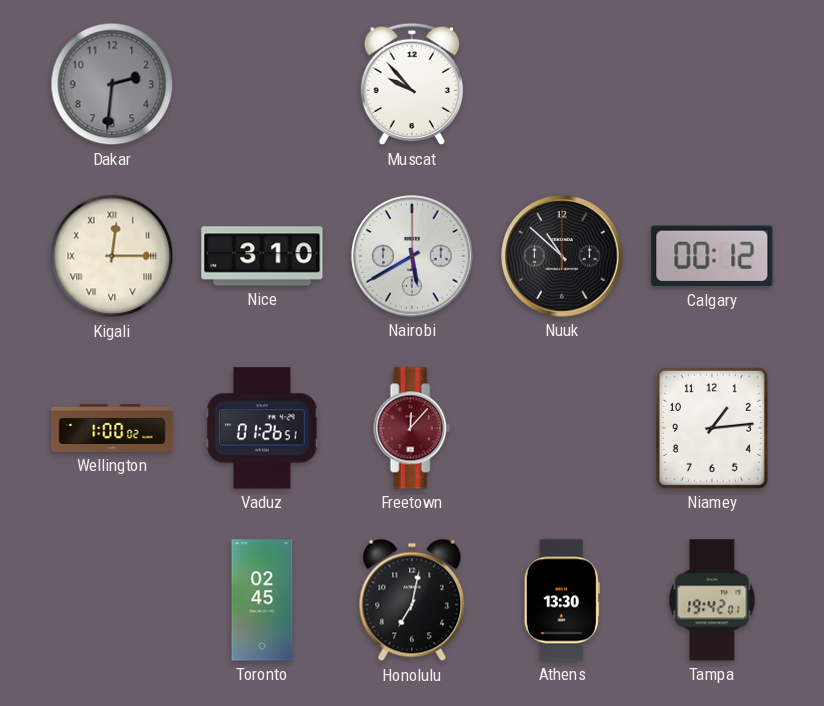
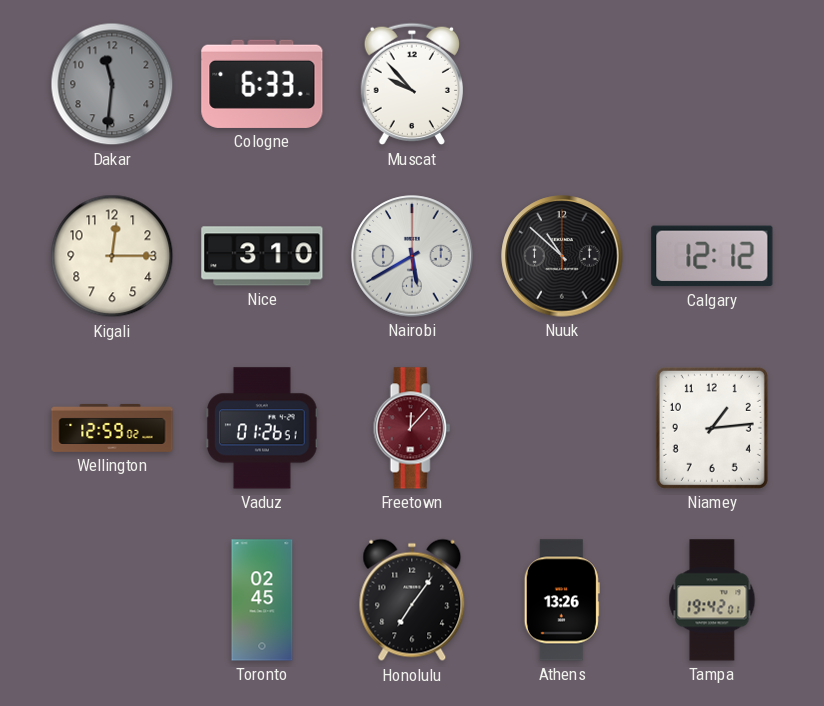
Dakar: 2:31 -> 11:31 (112, 84)
Cologne: none -> 6:33 (262, 84)
Kigali numerals: Roman -> Arabic (112, 256)
Calgary: 00:12 -> 12:12 (712, 256)
Wellington: 1:00 -> 12:59 (112, 428)
Honolulu: 7:02 -> 7:06 (412, 600)
Athens: 13:30 -> 13:26 (562, 600)
